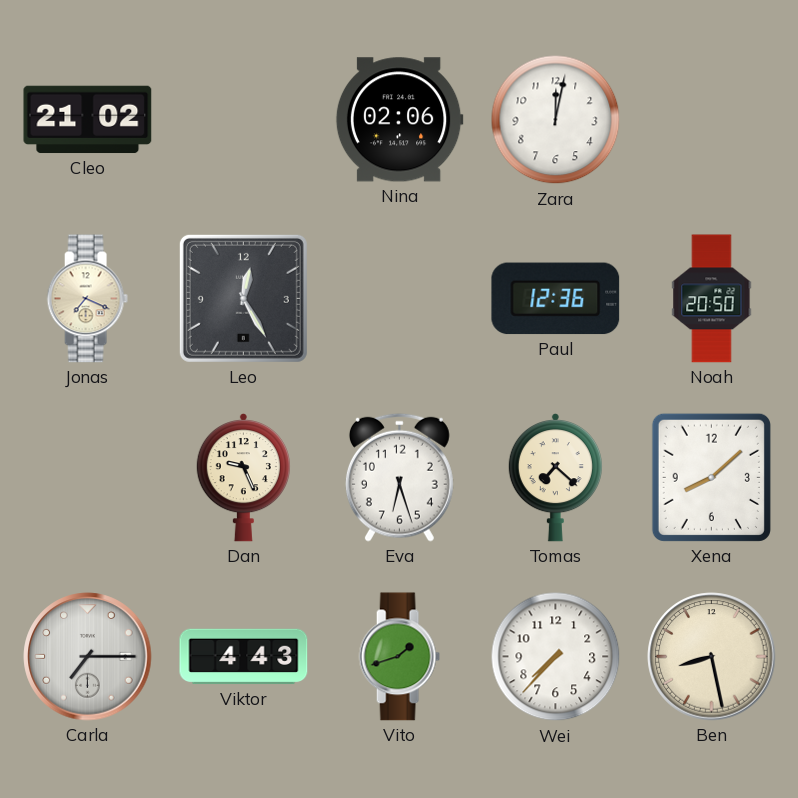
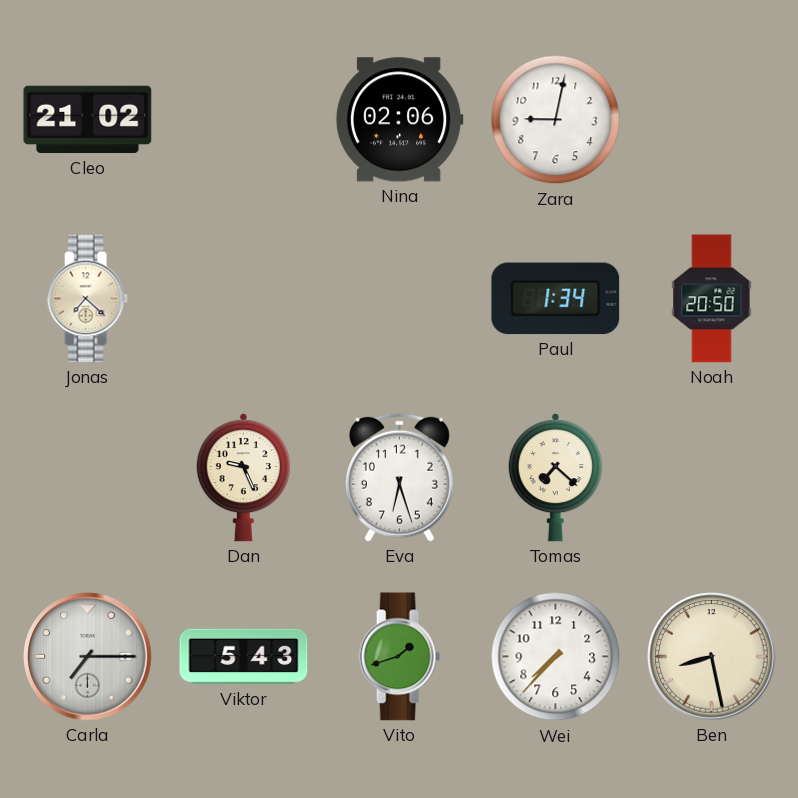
Zara: 12:02 -> 9:02 (556, 120)
Jonas: 7:19 -> 7:22 (87, 299)
Leo: 12:25 -> none (243, 298)
Paul: 12:36 -> 1:34 (556, 299)
Xena: 8:08 -> none (711, 477)
Viktor: 4:43 -> 5:43 (244, 657)
